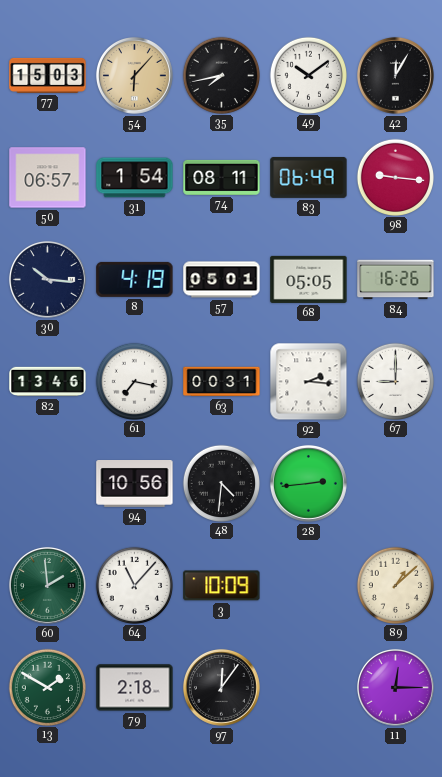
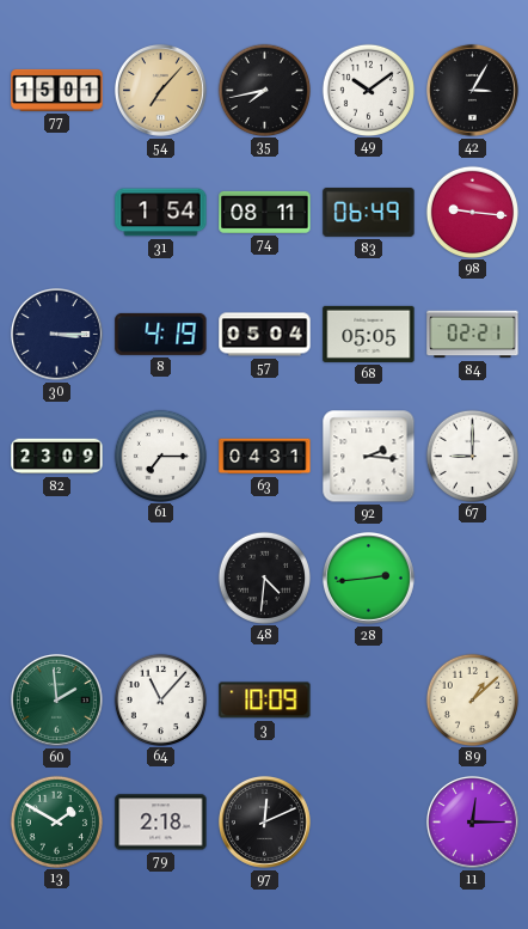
77: 15:03 -> 15:01 (57, 90)
54: 6:07 -> 7:07 (160, 90)
42: 12:05 -> 3:05 (472, 90)
50: 06:57 -> none (48, 178)
30: 10:16 -> 3:15 (56, 334)
57: 05:01 -> 05:04 (265, 335)
84: 16:26 -> 02:21 (473, 335)
82: 13:46 -> 23:09 (57, 457)
61: 7:17 -> 7:15 (160, 456)
63: 00:31 -> 04:31 (265, 457)
94: 10:56 -> none (135, 484)
97: 12:06 -> 12:11 (264, 821)
